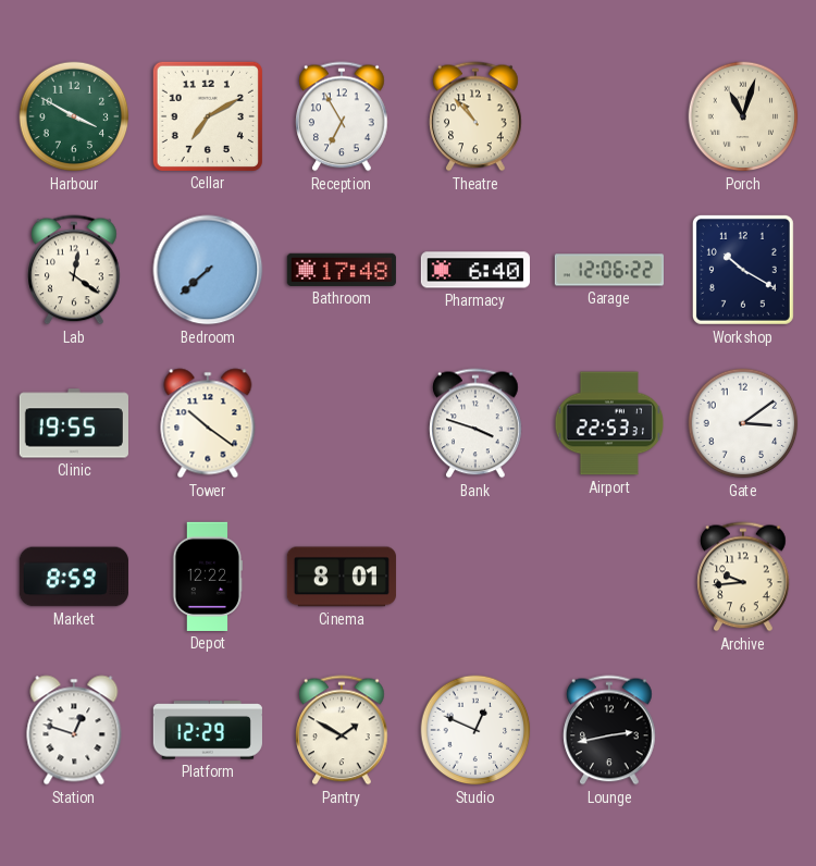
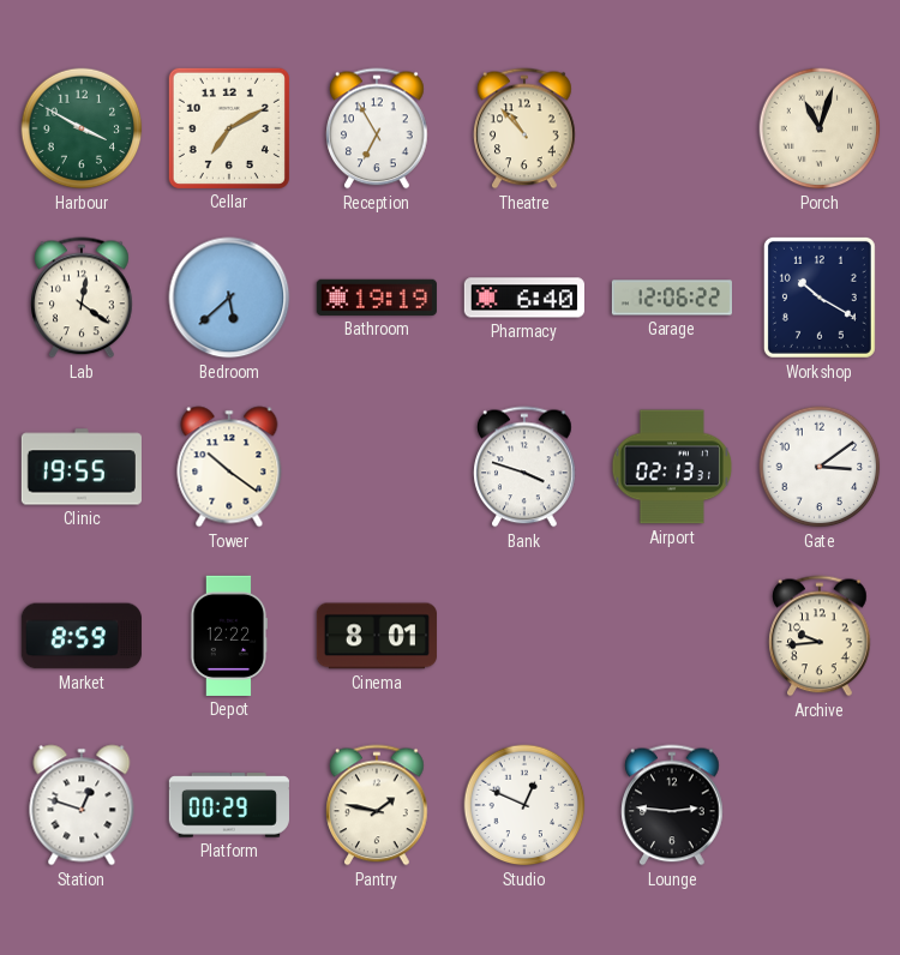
Bedroom: 7:38 -> 5:38 (229, 298)
Bathroom: 17:48 -> 19:19 (377, 298)
Airport: 22:53 -> 02:13 (672, 467)
Platform: 12:29 -> 00:29 (229, 805)
Pantry: 1:50 -> 1:47 (377, 805)
Lounge: 2:43 -> 2:46 (672, 805)
